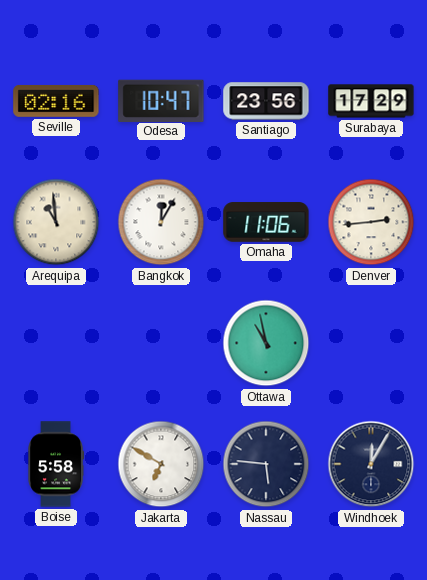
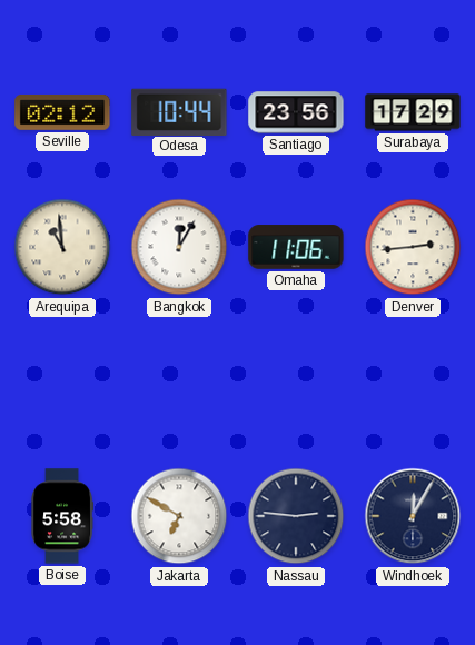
Seville: 02:16 -> 02:12 (62, 112)
Odesa: 10:47 -> 10:44 (179, 111)
Ottawa: 10:58 -> none (266, 343)
Nassau: 5:46 -> 2:46 (296, 516)
